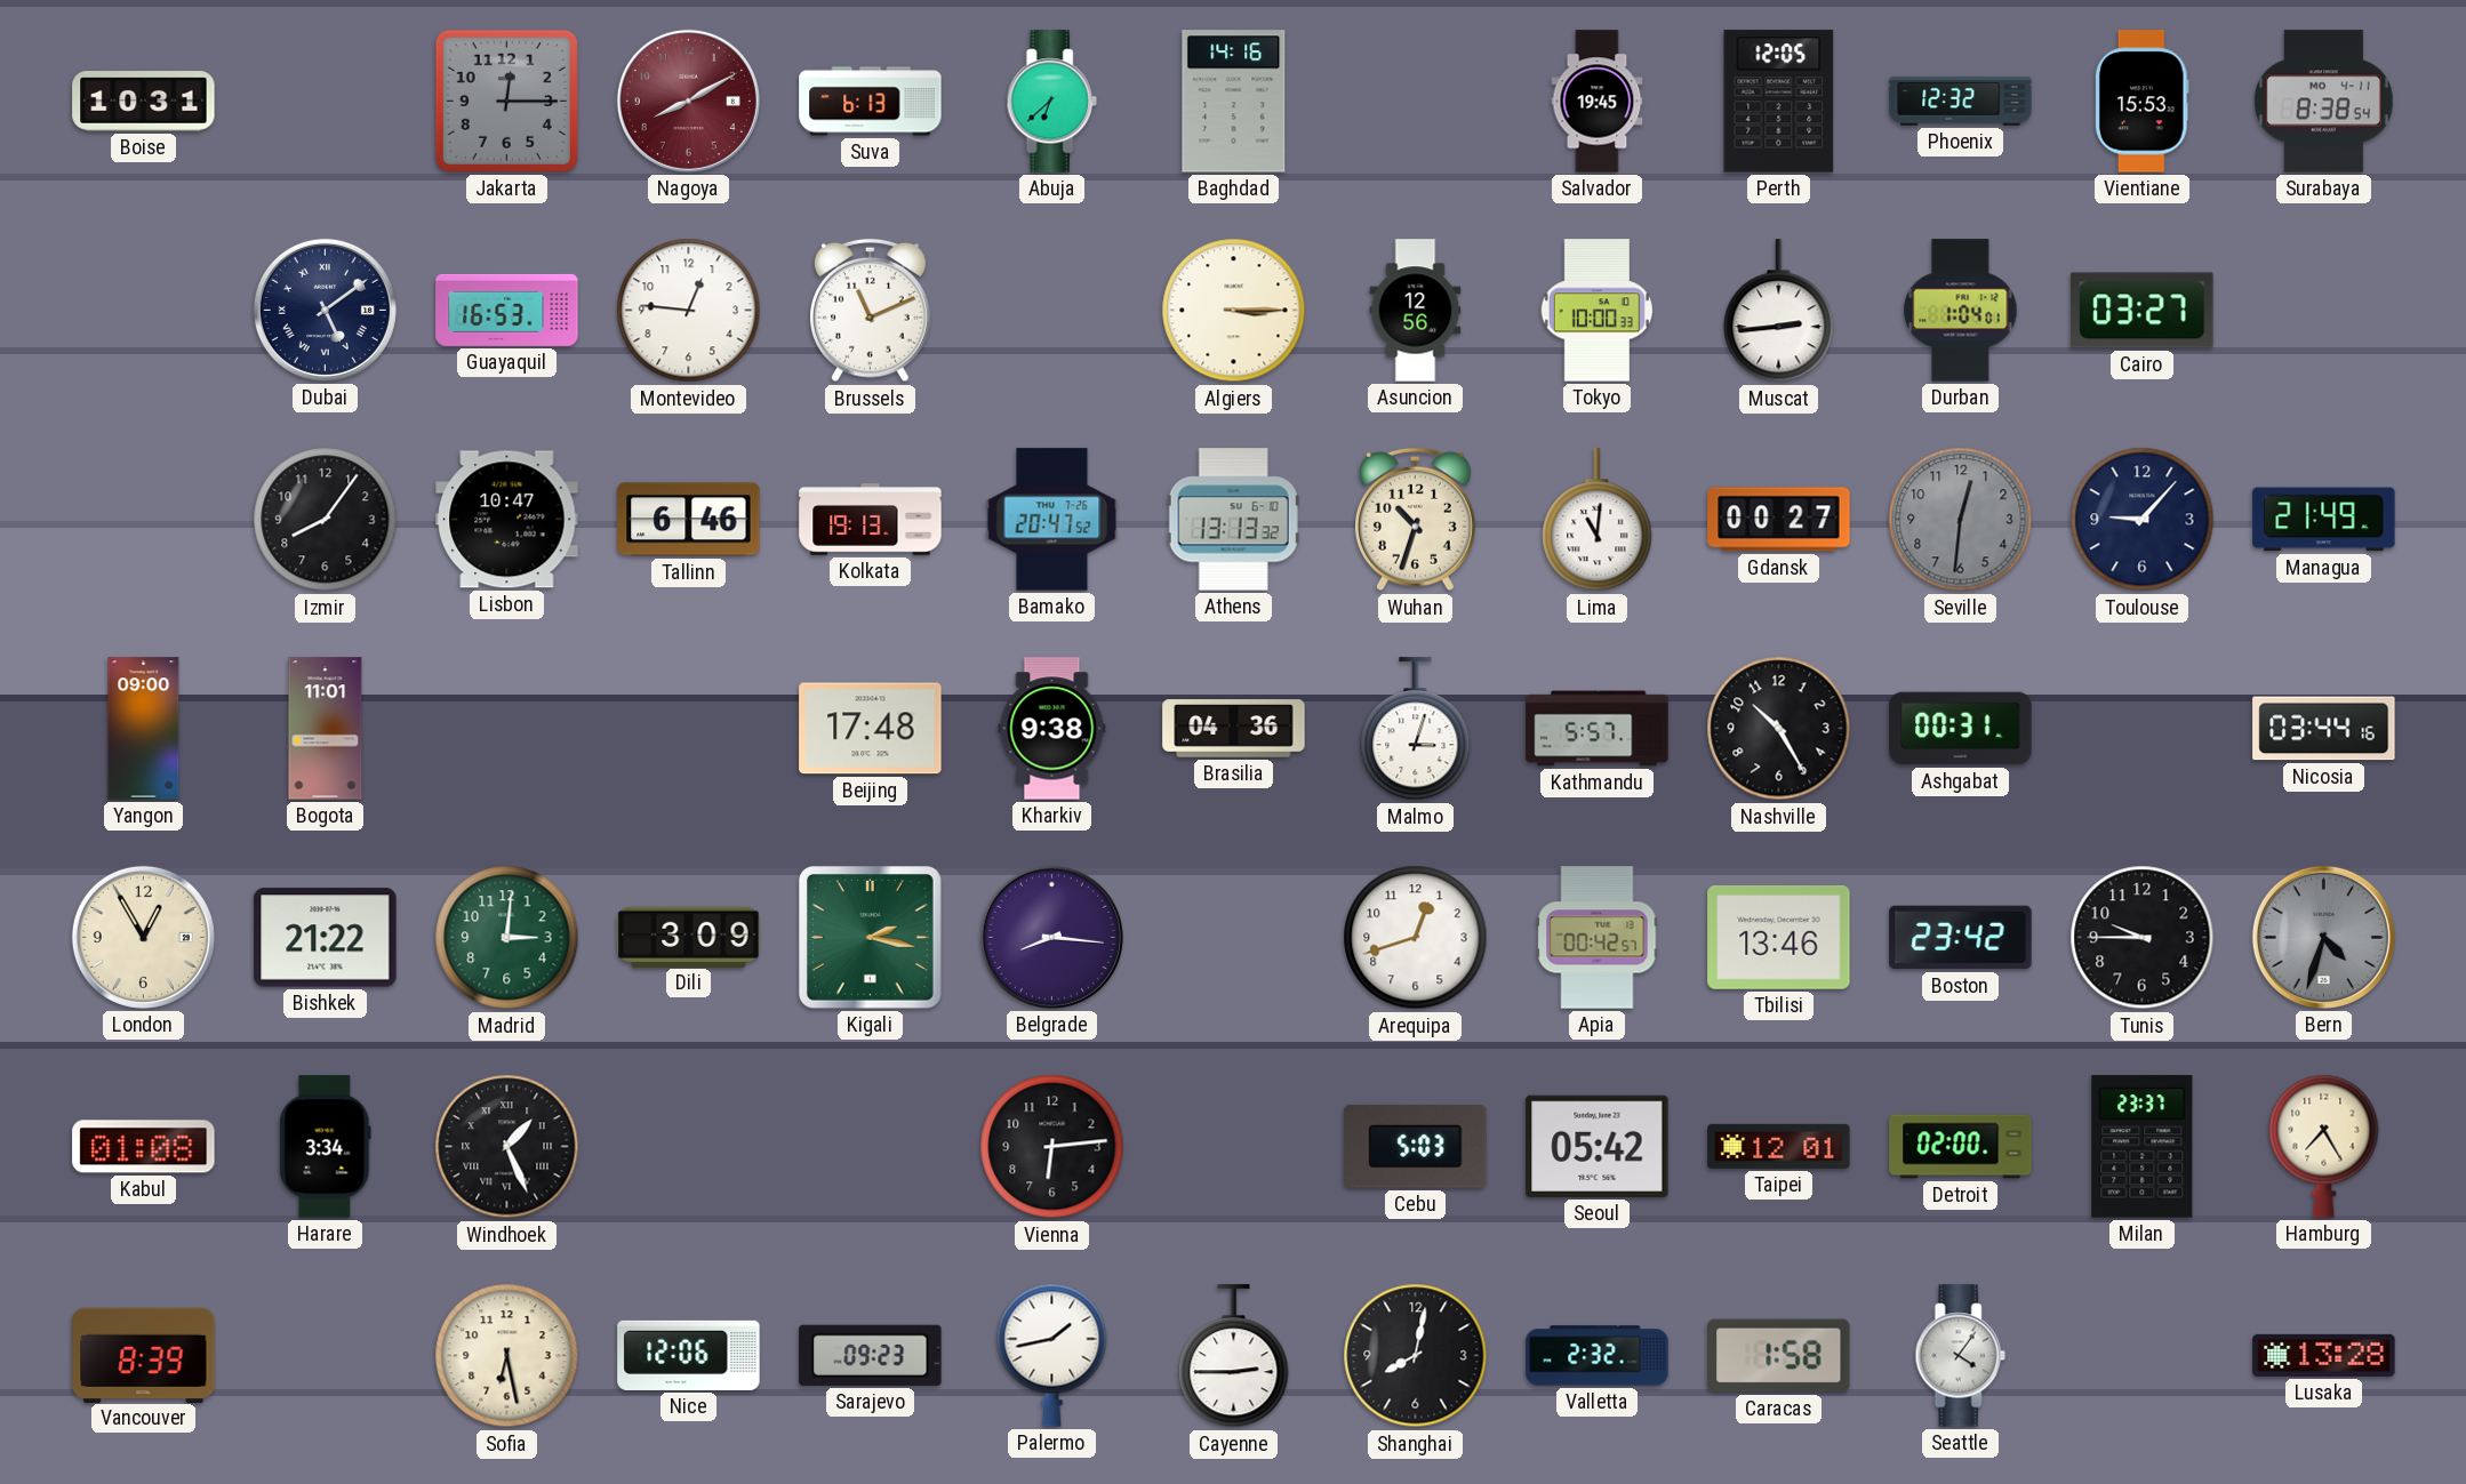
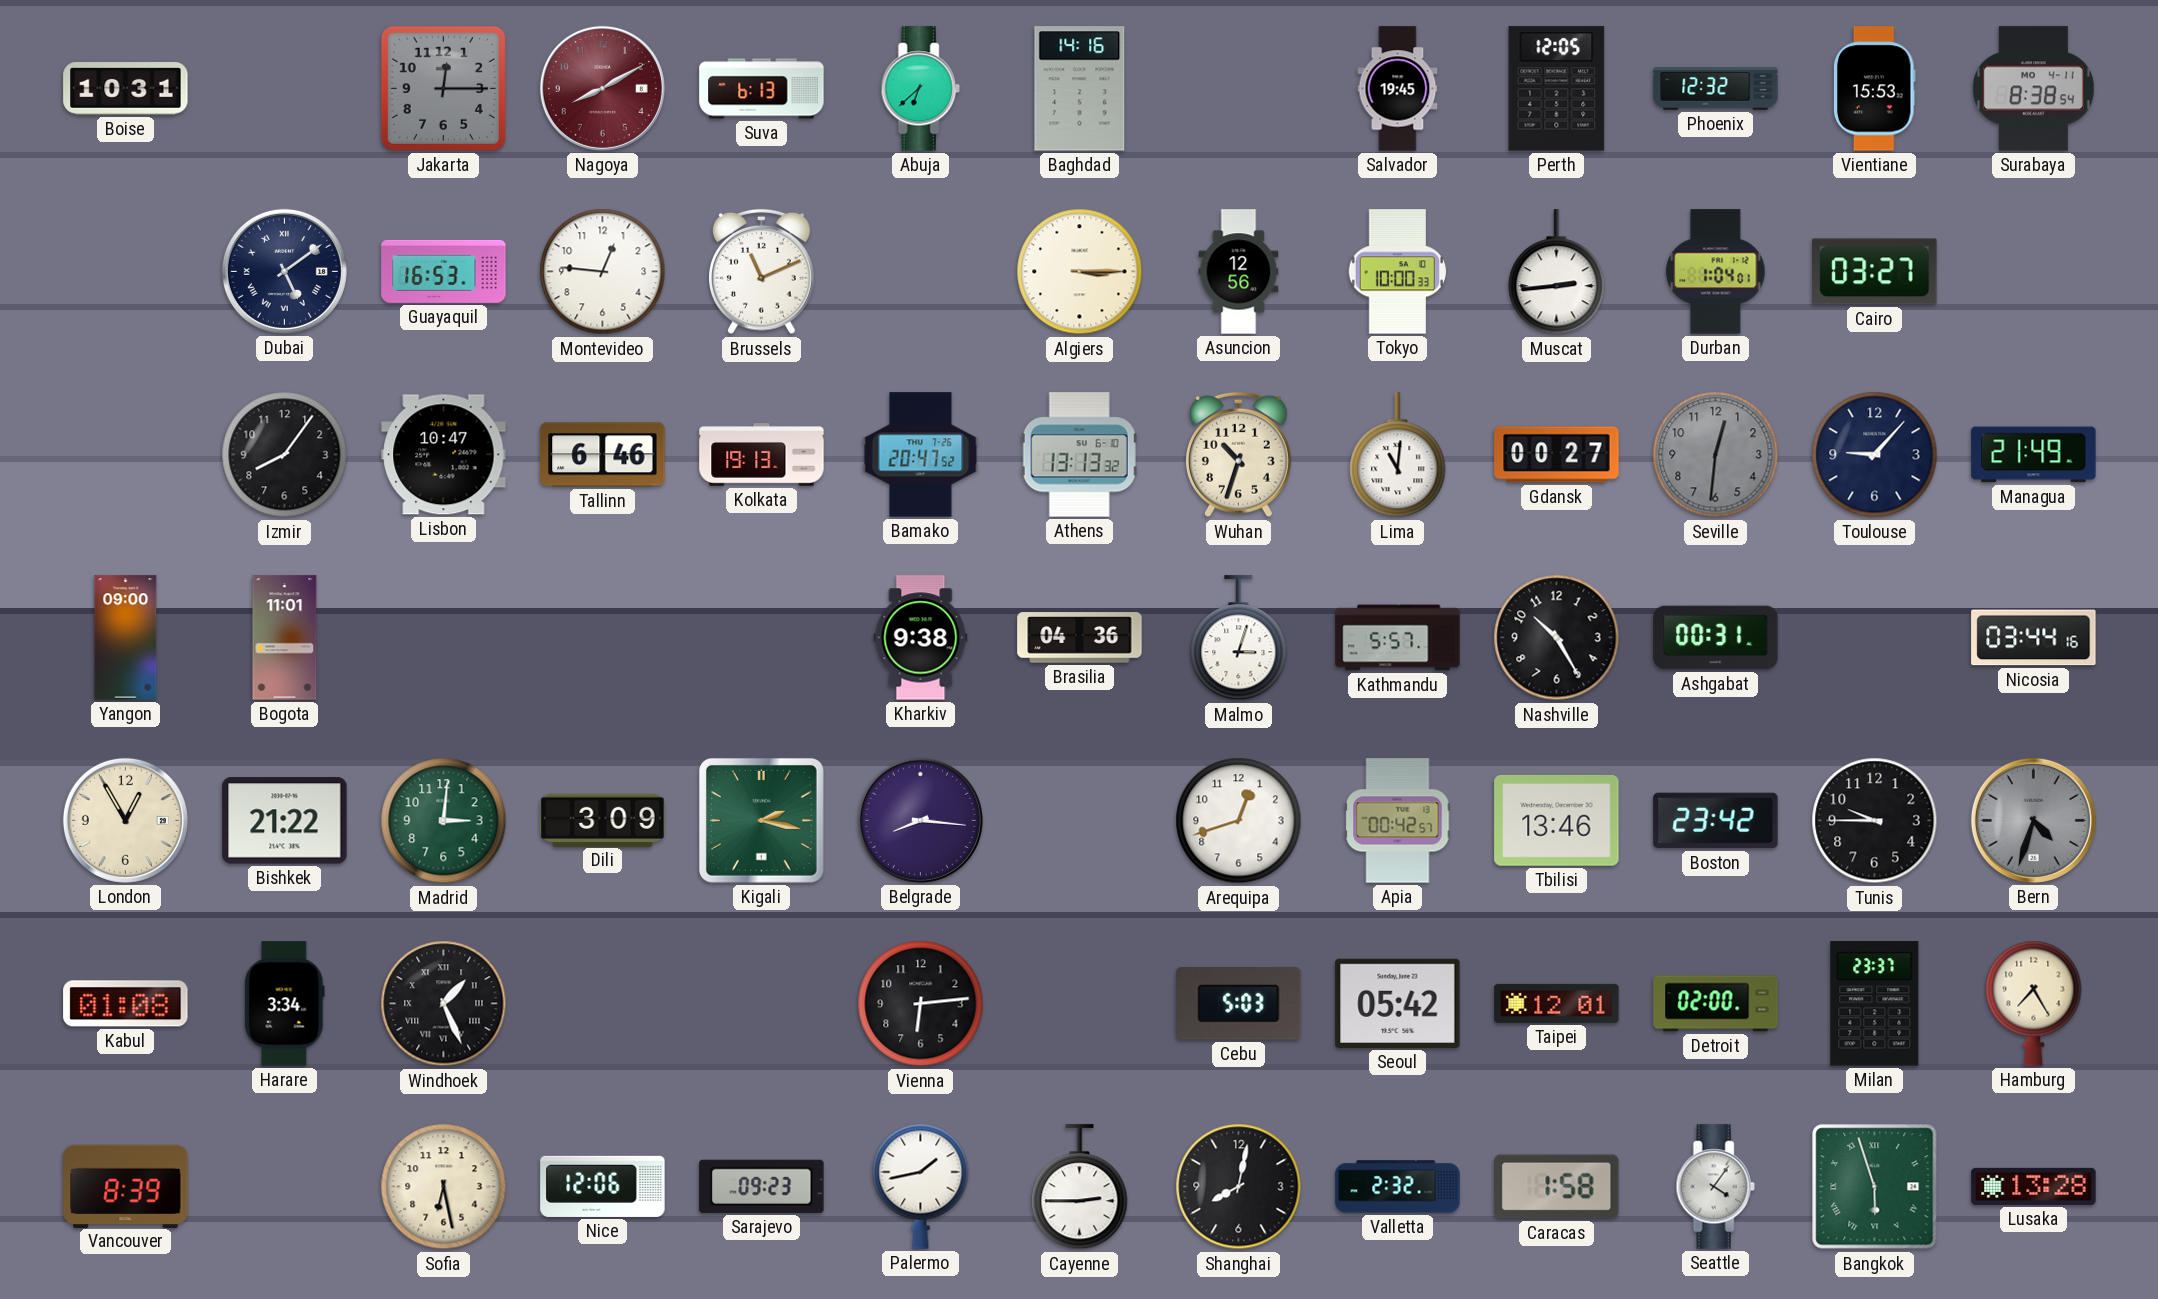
Beijing: 17:48 -> none (871, 729)
Bangkok: none -> 5:57 (1875, 1187)
